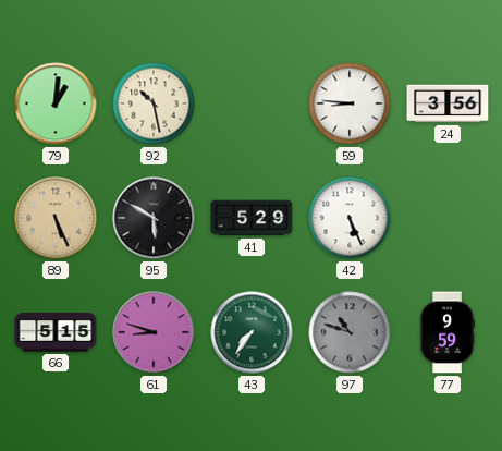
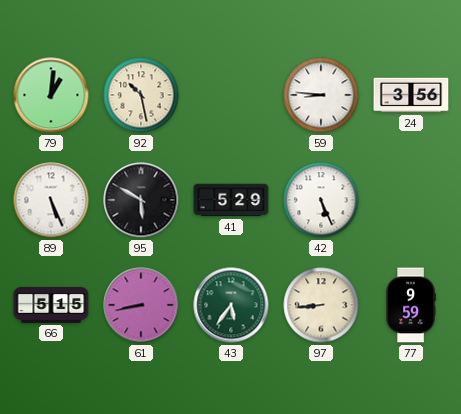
89 dial: champagne -> white (51, 200)
61: 8:48 -> 8:43 (141, 305)
43: 7:36 -> 5:36 (231, 305)
97: 10:48 -> 8:44 (321, 305)
97 dial: grey -> cream (321, 305)
